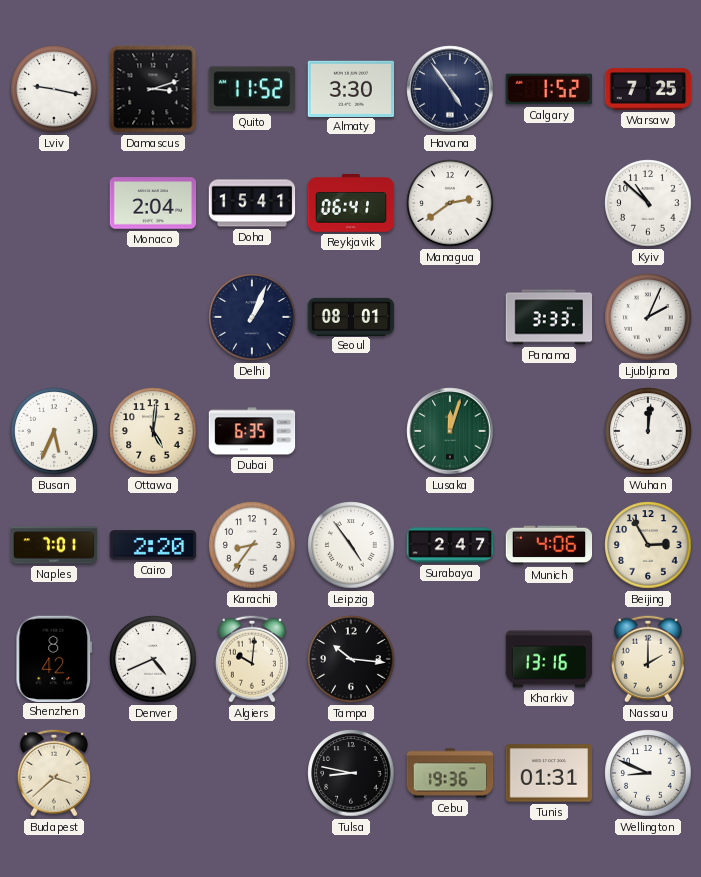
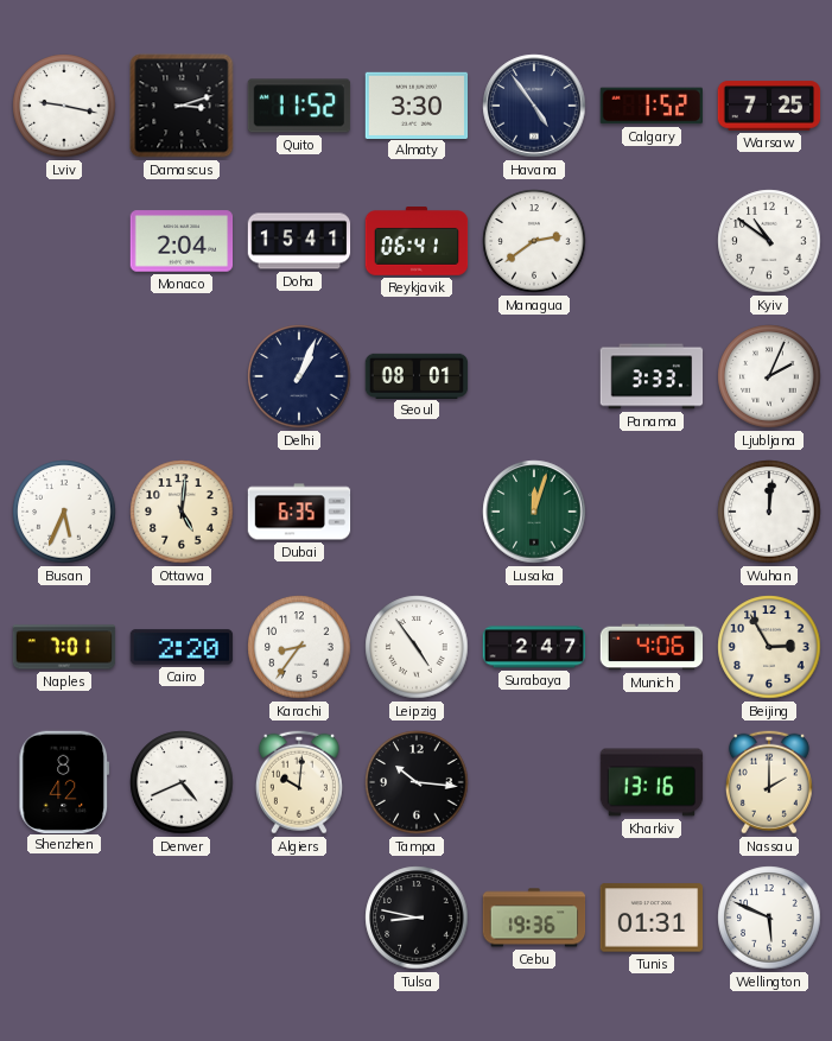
Kyiv: 10:52 -> 10:51 (769, 241)
Budapest: 3:38 -> none (54, 773)
Wellington: 8:49 -> 5:49 (769, 918)
